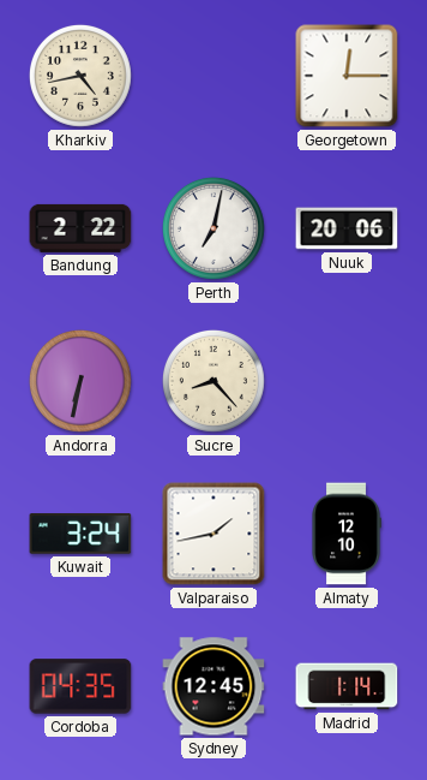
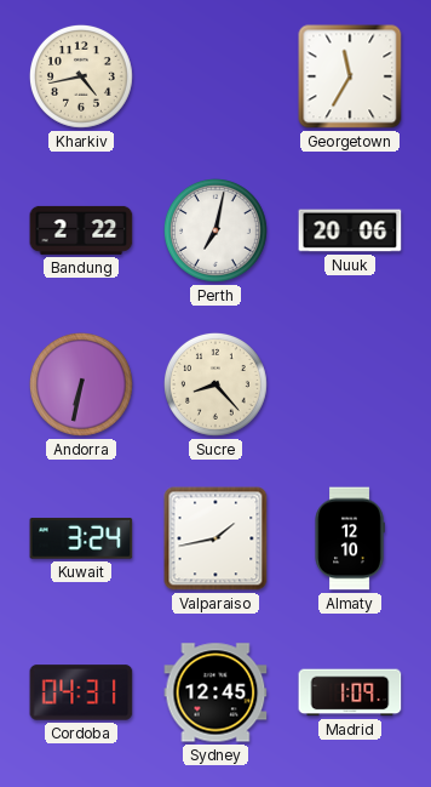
Georgetown: 12:15 -> 11:35 (350, 76)
Cordoba: 04:35 -> 04:31 (81, 692)
Madrid: 1:14 -> 1:09 (350, 692)
